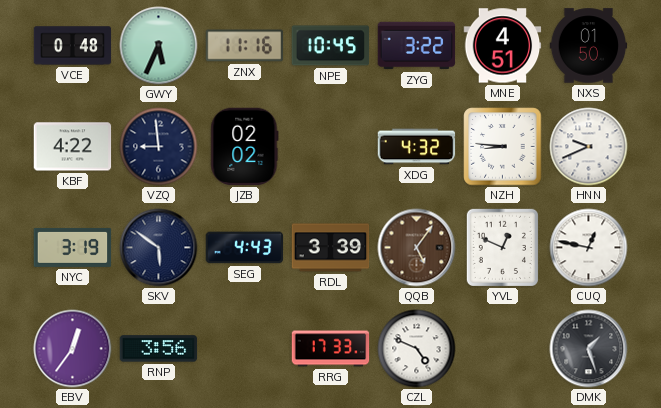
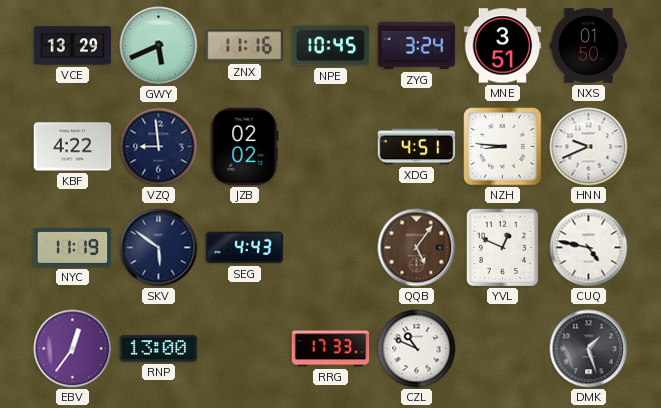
VCE: 0:48 -> 13:29 (73, 46)
GWY: 5:34 -> 5:41 (159, 46)
ZYG: 3:22 -> 3:24 (417, 46)
MNE: 4:51 -> 3:51 (503, 46)
XDG: 4:32 -> 4:51 (417, 147)
NYC: 3:19 -> 11:19 (73, 247)
RDL: 3:39 -> none (331, 248)
CUQ: 12:47 -> 4:47 (589, 248)
RNP: 3:56 -> 13:00 (159, 349)
CZL: 4:49 -> 10:49 (417, 349)
